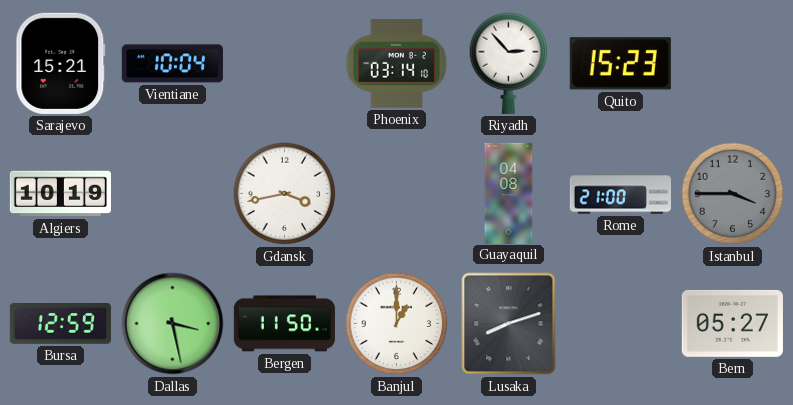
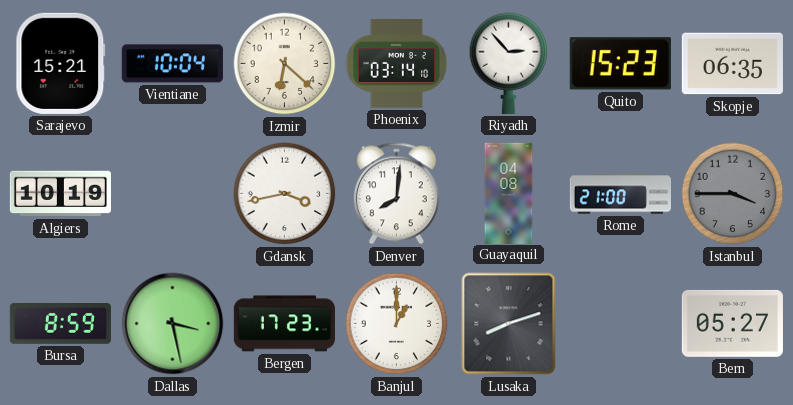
Izmir: none -> 6:22 (285, 64)
Skopje: none -> 06:35 (732, 64)
Denver: none -> 8:01 (396, 194)
Bursa: 12:59 -> 8:59 (60, 324)
Bergen: 11:50 -> 17:23 (284, 324)
